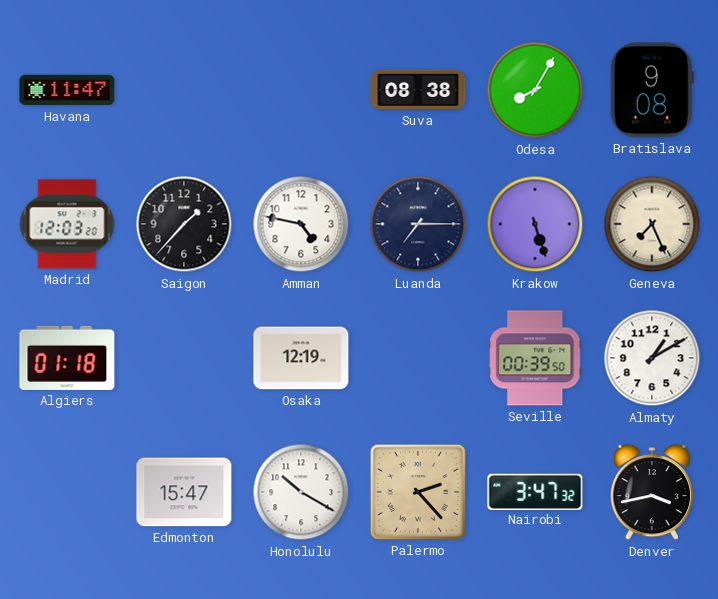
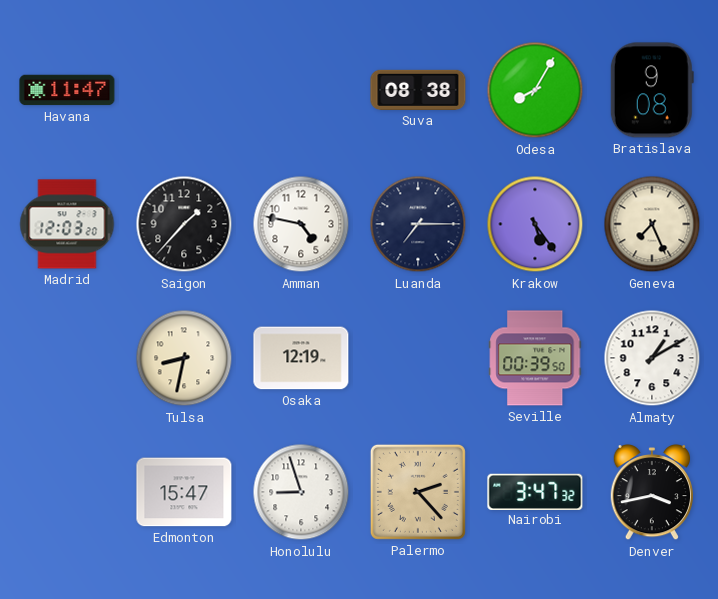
Krakow: 5:27 -> 5:24 (535, 224)
Algiers: 01:18 -> none (67, 358)
Tulsa: none -> 8:32 (184, 358)
Honolulu: 10:20 -> 8:57 (301, 492)
